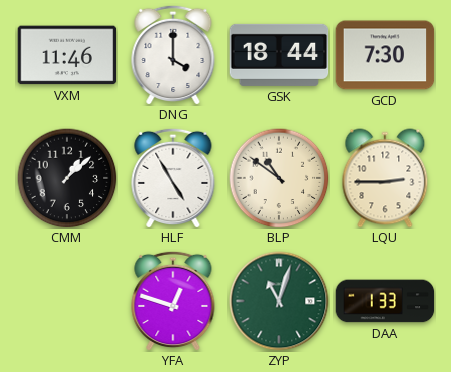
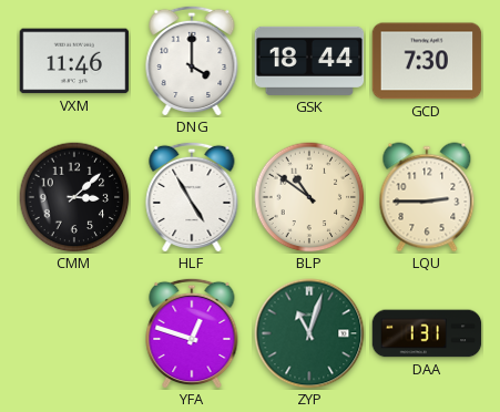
CMM: 1:08 -> 3:08 (74, 197)
DAA: 1:33 -> 1:31 (427, 333)
